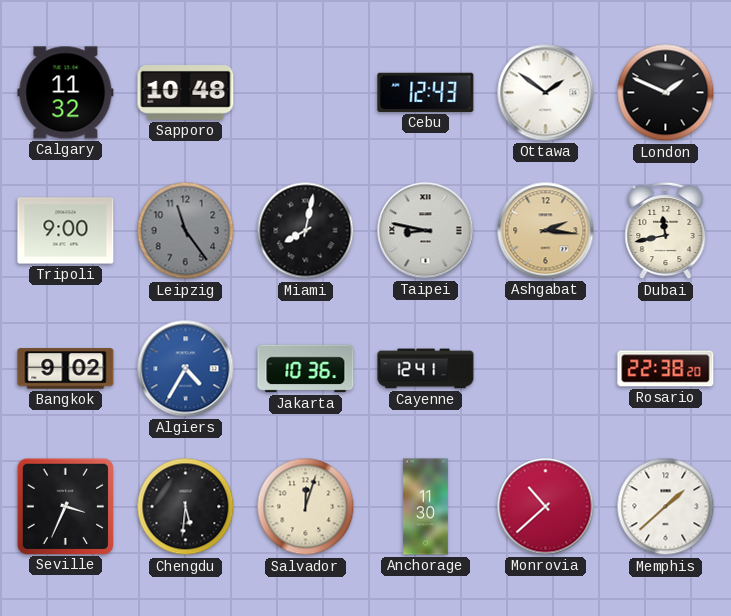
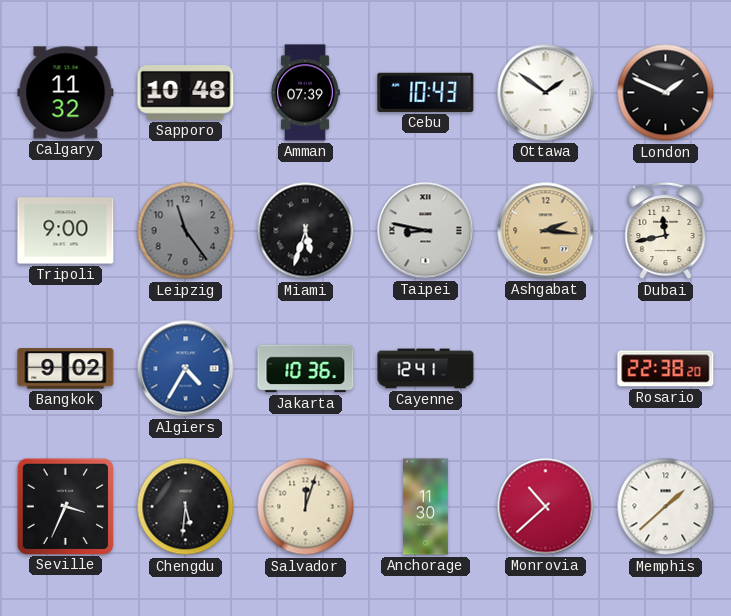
Amman: none -> 07:39 (305, 93)
Cebu: 12:43 -> 10:43 (426, 92)
Miami: 8:02 -> 5:33 (306, 231)
